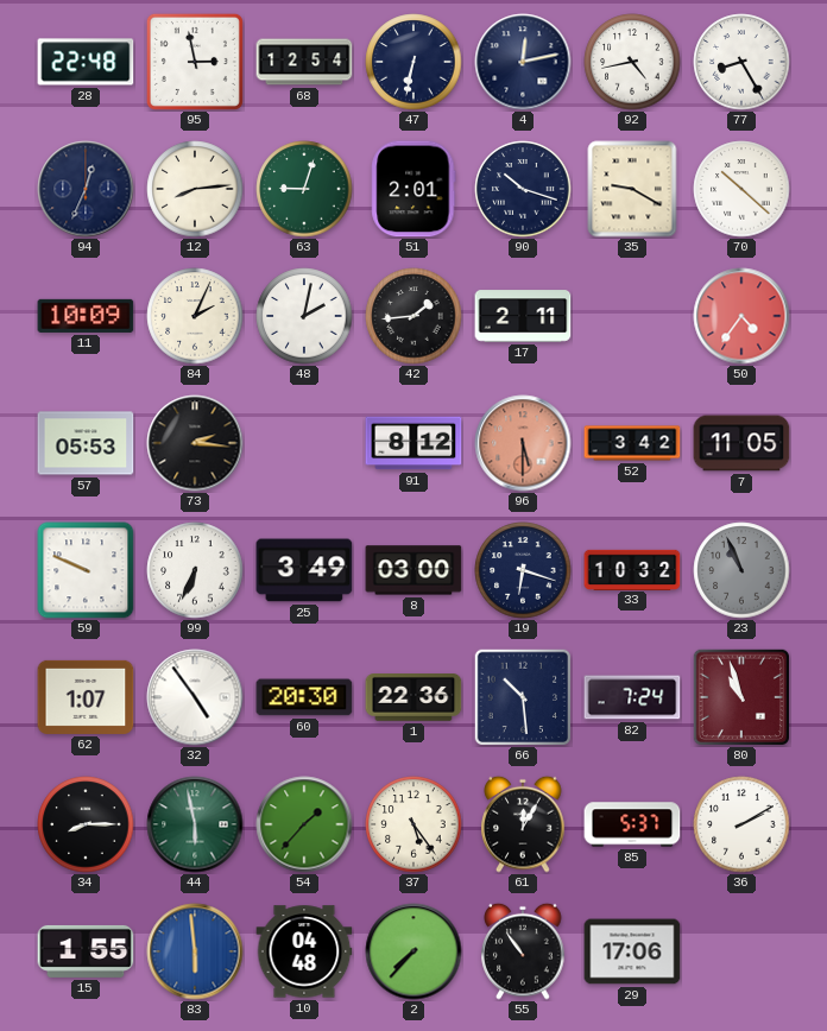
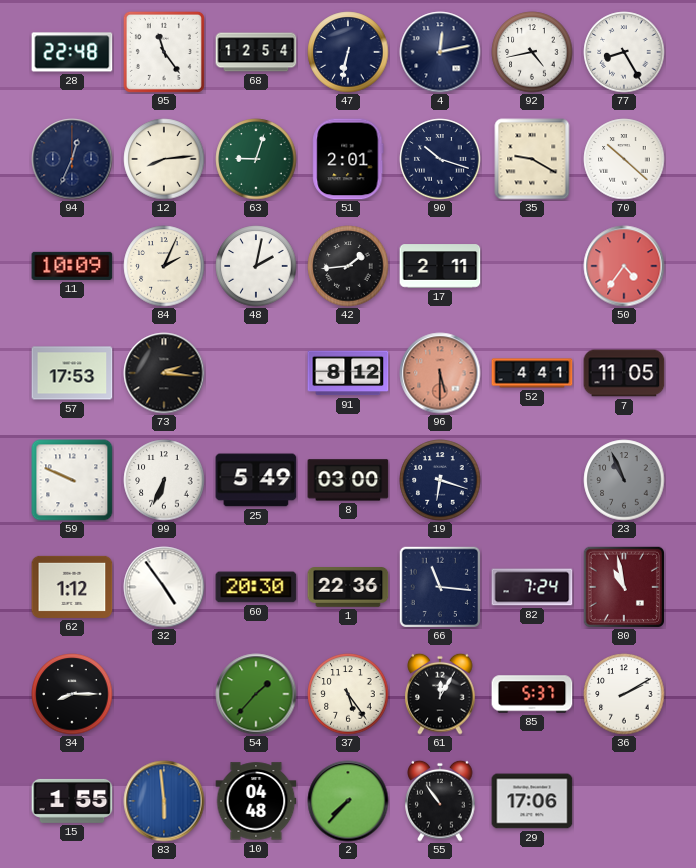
95: 2:58 -> 11:24 (164, 52)
57: 05:53 -> 17:53 (72, 373)
52: 3:42 -> 4:41 (532, 373)
25: 3:49 -> 5:49 (256, 480)
33: 10:32 -> none (632, 569)
62: 1:07 -> 1:12 (72, 587)
66: 10:29 -> 11:16 (439, 586)
80: 10:57 -> 10:58 (623, 586)
44: 5:58 -> none (195, 824)
